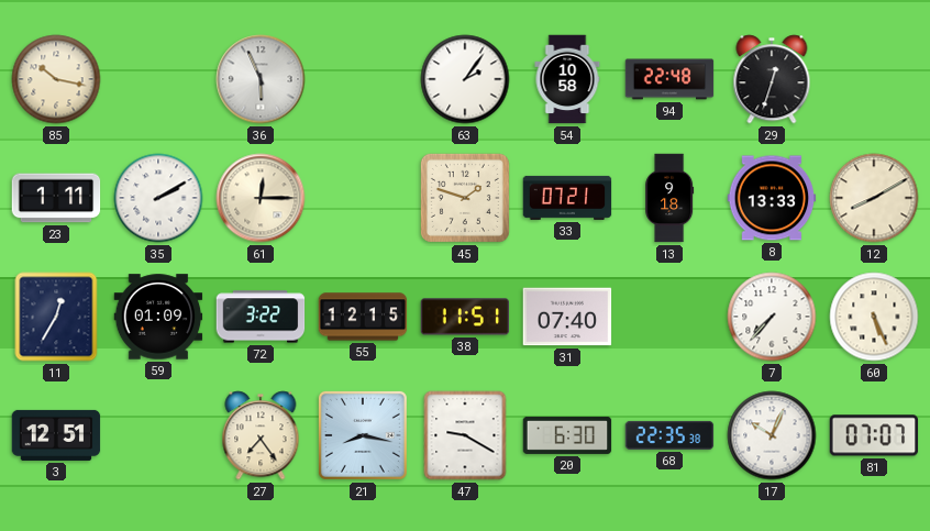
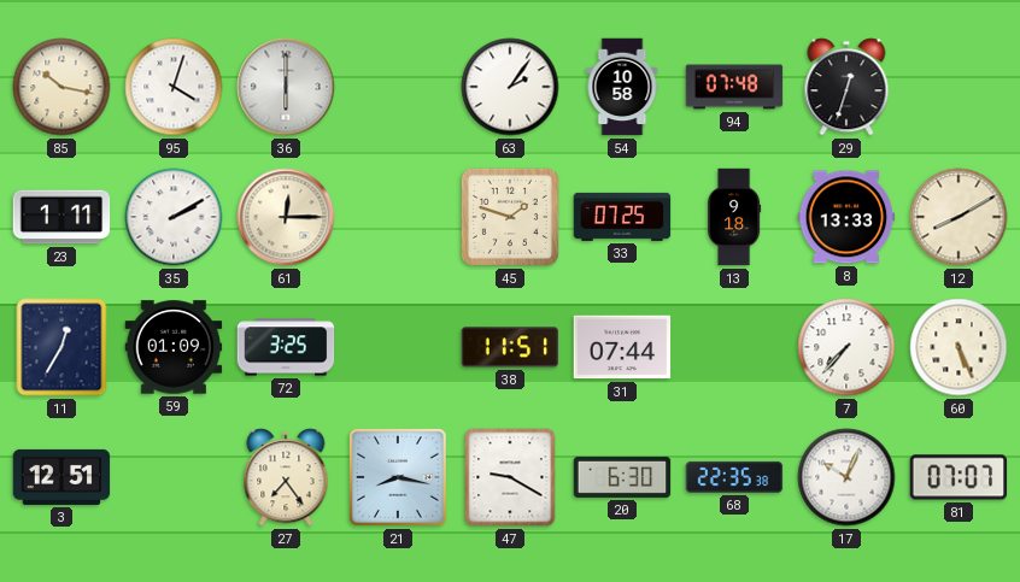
95: none -> 4:03 (174, 87)
36: 5:56 -> 6:00 (286, 87)
94: 22:48 -> 07:48 (734, 87)
33: 07:21 -> 07:25 (622, 217)
72: 3:22 -> 3:25 (286, 347)
55: 12:15 -> none (363, 317)
31: 07:40 -> 07:44 (622, 347)
